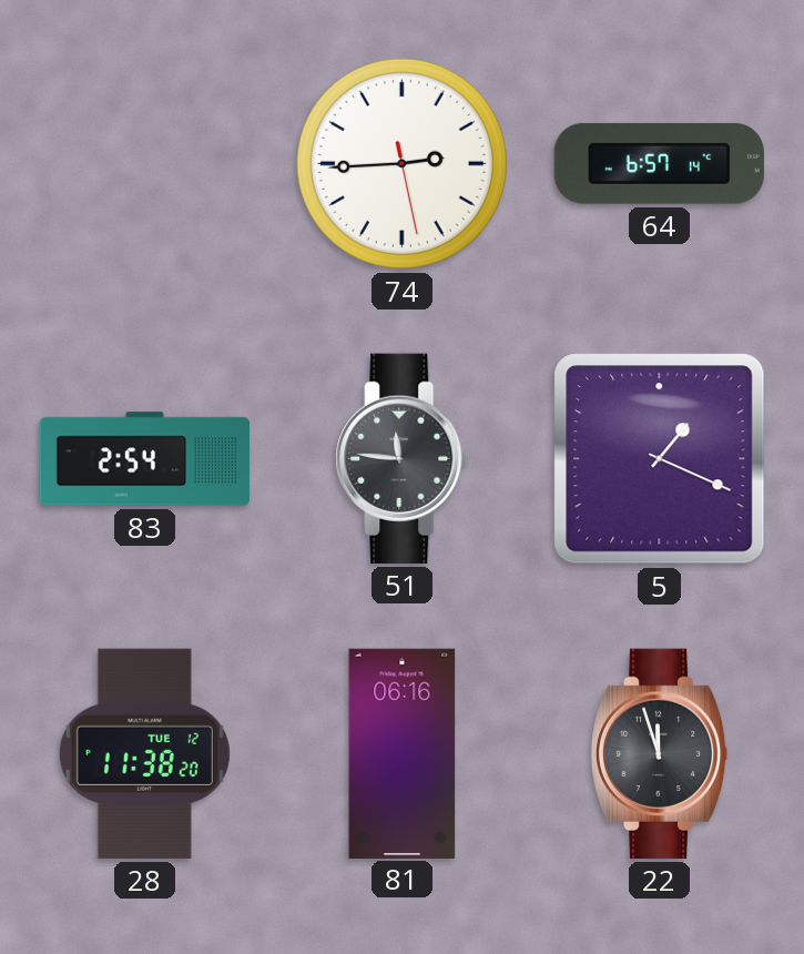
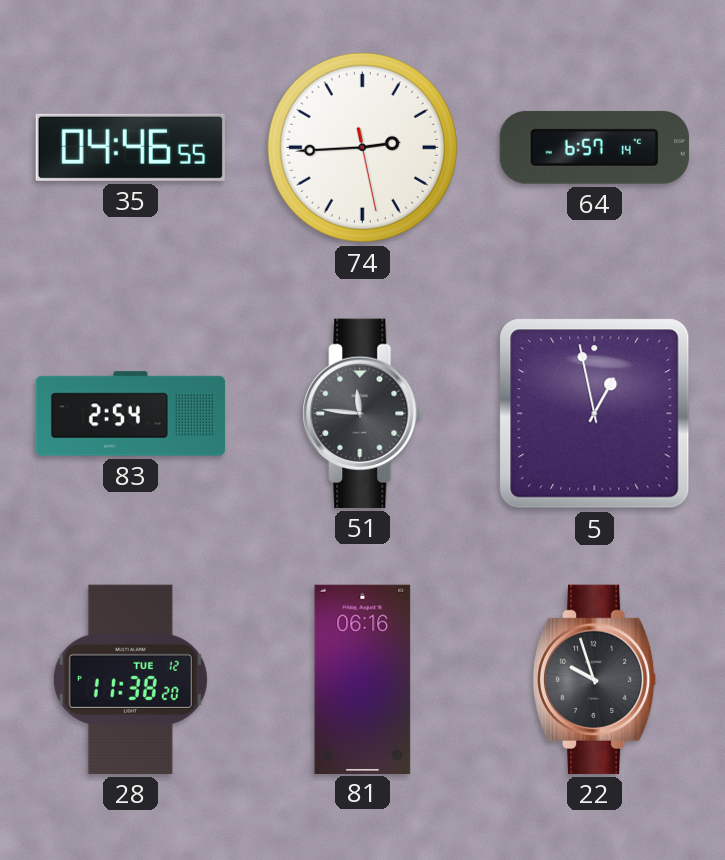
35: none -> 04:46 (130, 147)
5: 1:19 -> 12:58 (595, 414)
22: 11:57 -> 9:57 (594, 679)
